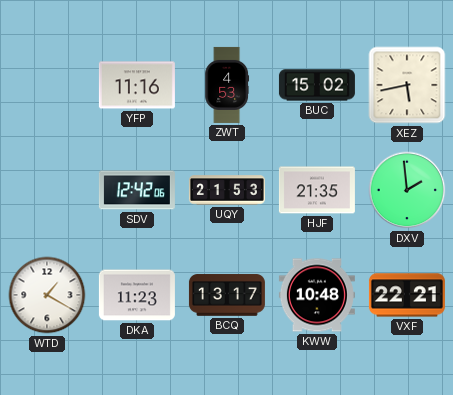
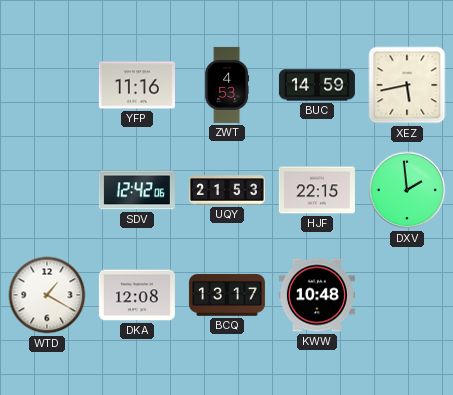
BUC: 15:02 -> 14:59 (317, 85)
HJF: 21:35 -> 22:15 (317, 190)
DKA: 11:23 -> 12:08 (137, 295)
VXF: 22:21 -> none (407, 295)
